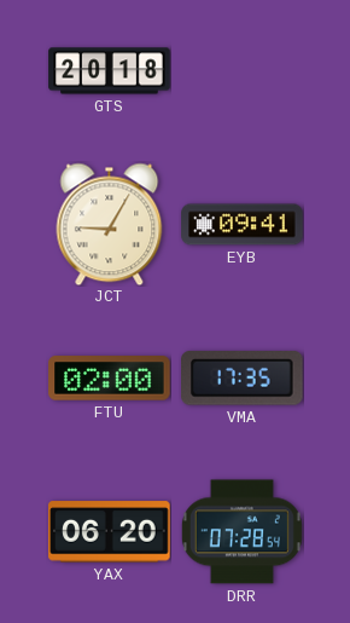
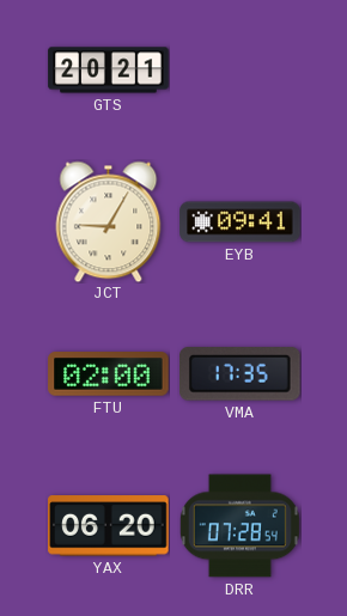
GTS: 20:18 -> 20:21 (109, 71)
